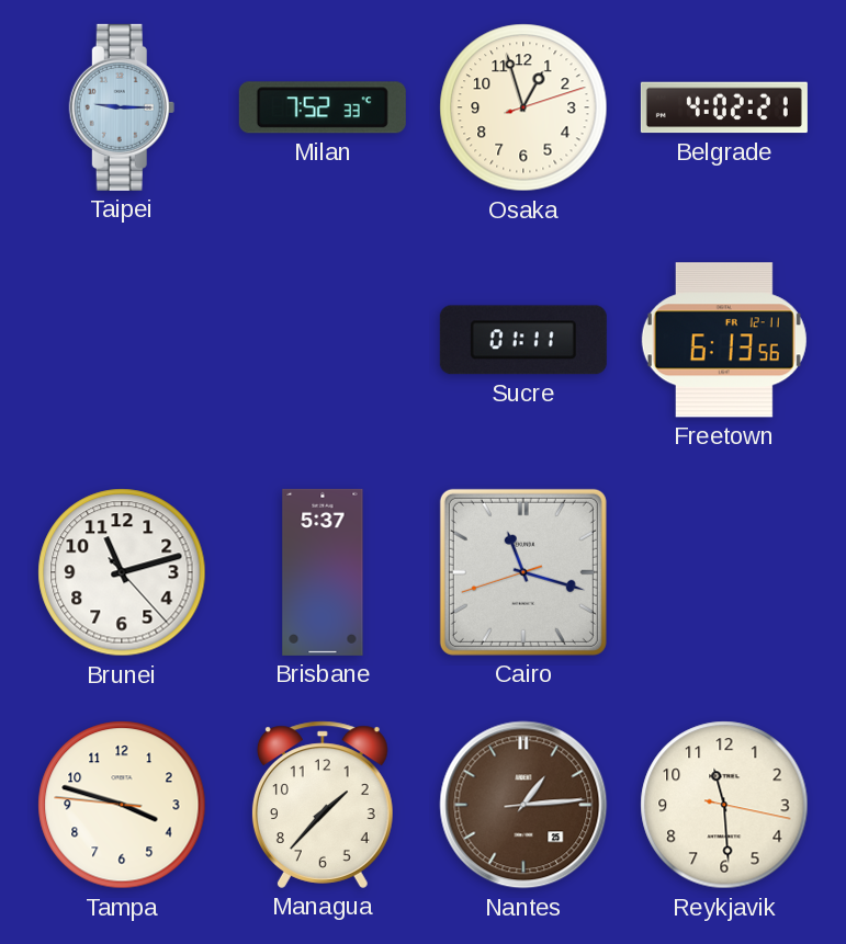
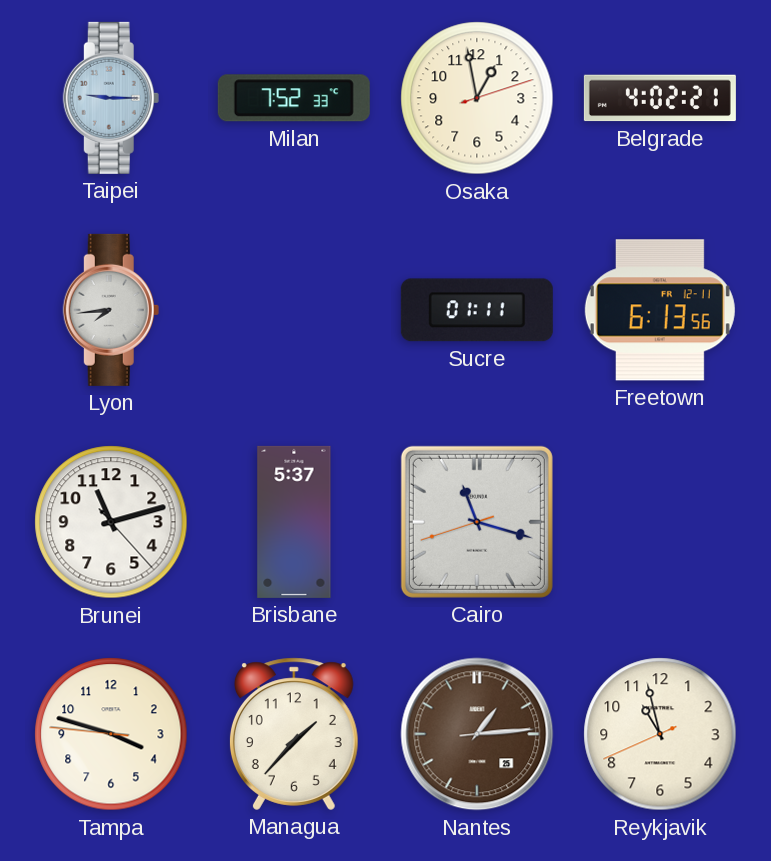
Osaka: 12:57 -> 12:58 (477, 98)
Lyon: none -> 7:44 (111, 310)
Reykjavik: 11:29 -> 10:57 (660, 734)
